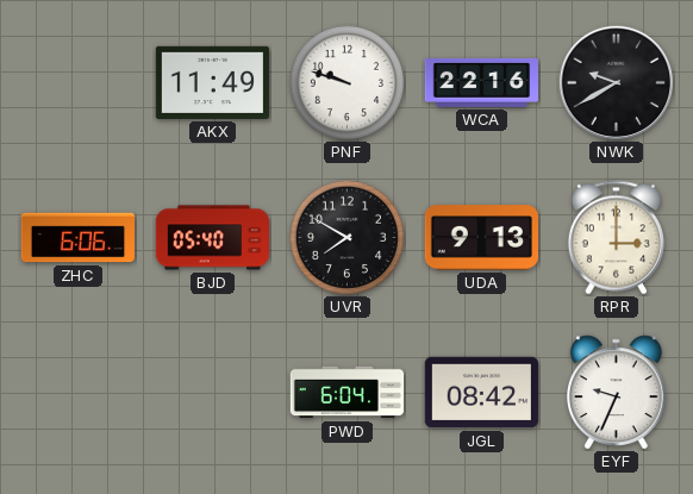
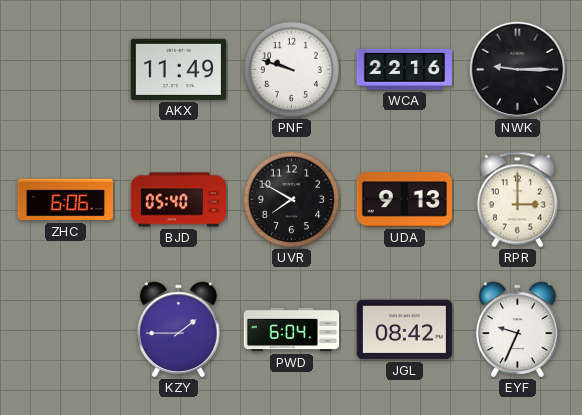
NWK: 9:40 -> 9:15 (518, 70)
KZY: none -> 1:45 (179, 330)
